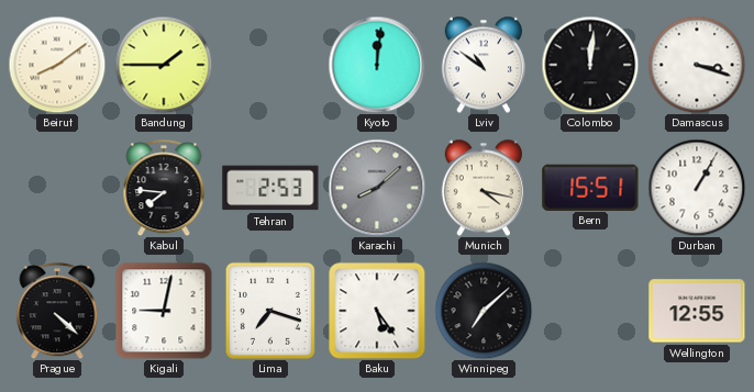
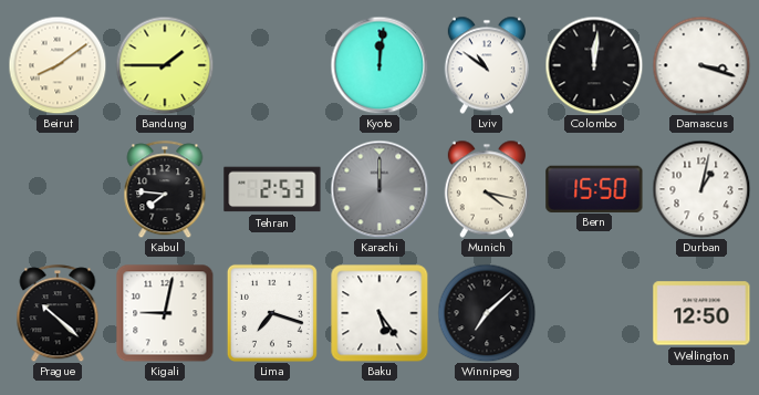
Karachi: 8:08 -> 12:00 (379, 189)
Bern: 15:51 -> 15:50 (594, 188)
Durban: 1:05 -> 1:02 (701, 189)
Prague: 4:22 -> 10:22 (58, 313)
Wellington: 12:55 -> 12:50 (701, 313)
